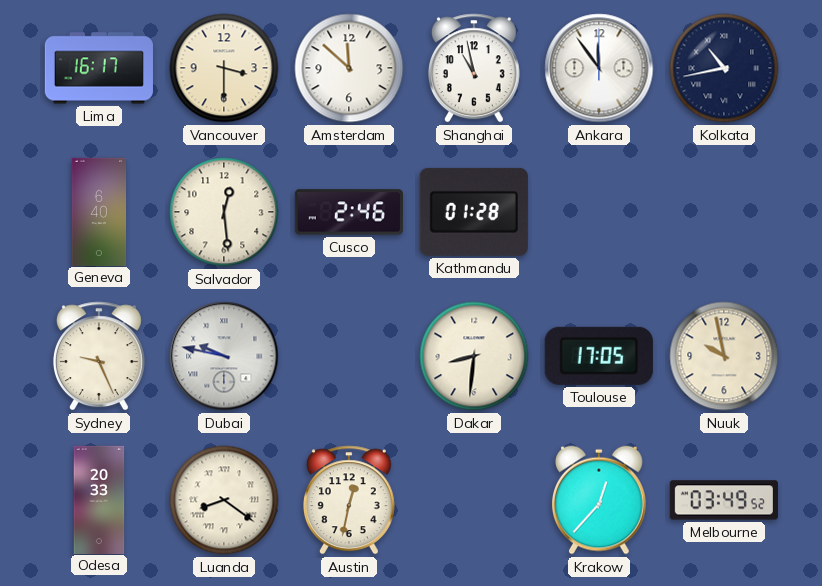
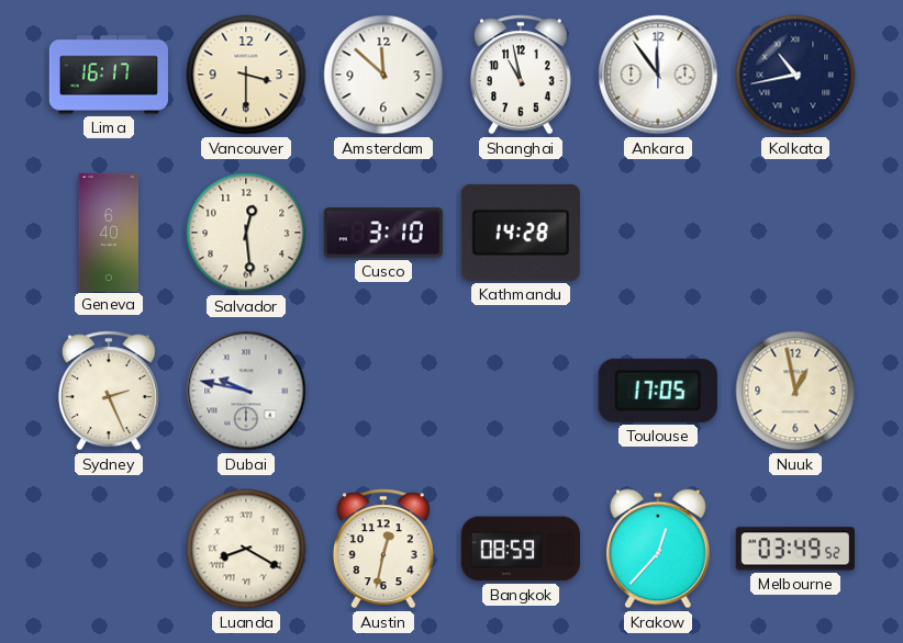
Cusco: 2:46 -> 3:10 (383, 233)
Kathmandu: 01:28 -> 14:28 (521, 233)
Sydney: 9:26 -> 2:26 (109, 391)
Dakar: 8:31 -> none (474, 356)
Nuuk: 9:58 -> 12:58 (795, 391)
Odesa: 20:33 -> none (99, 499)
Luanda: 8:21 -> 8:20 (246, 549)
Bangkok: none -> 08:59 (521, 549)
